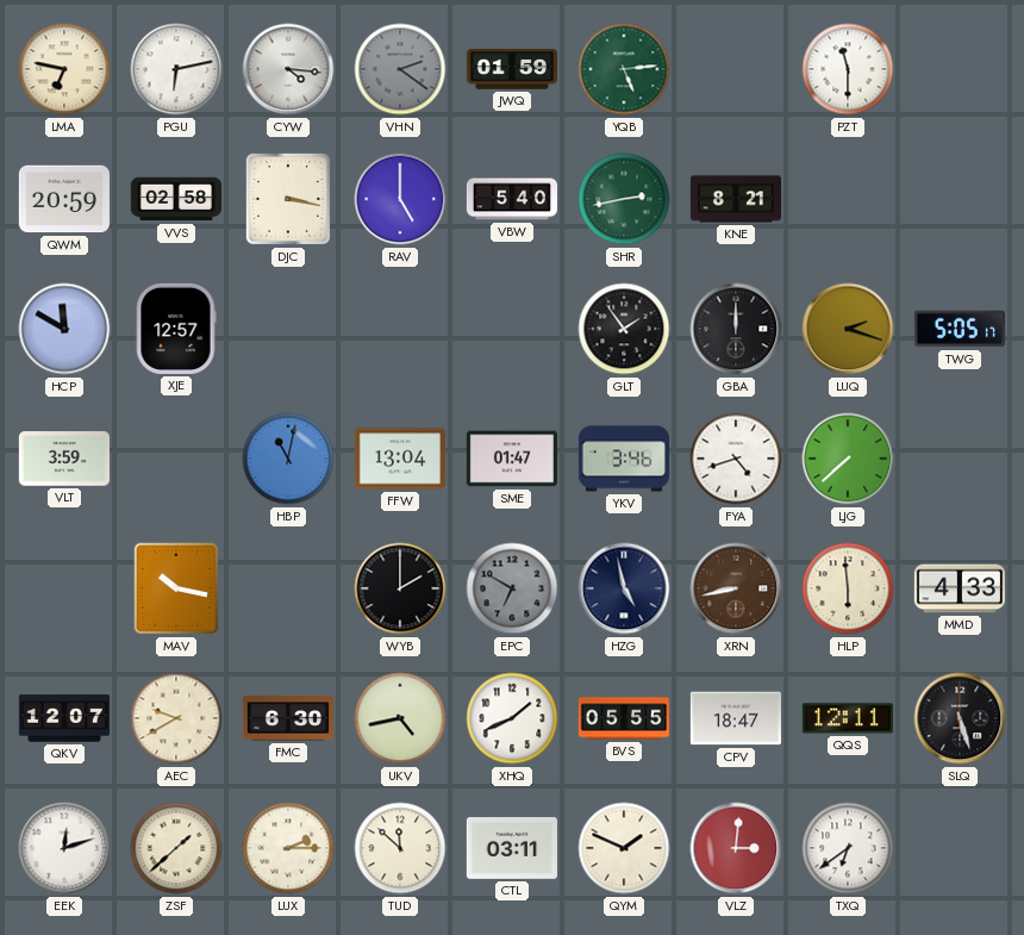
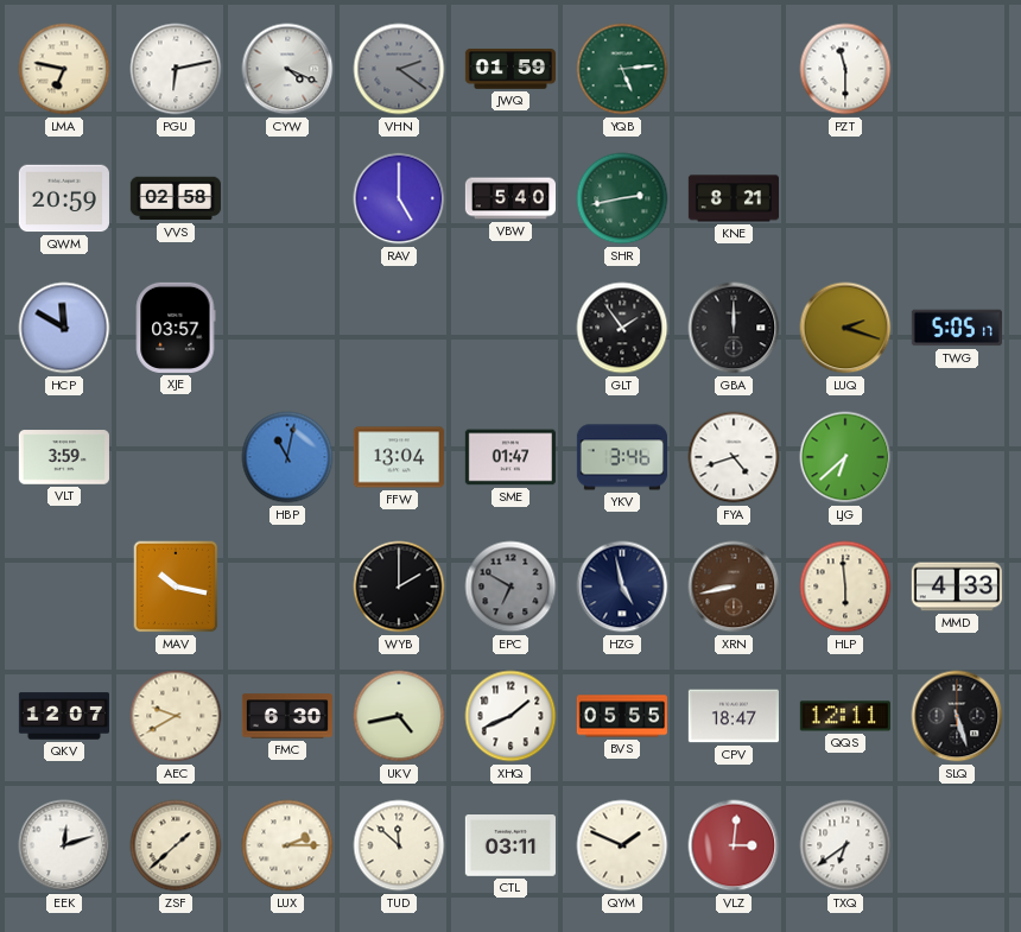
CYW: 4:16 -> 4:19 (287, 69)
DJC: 3:17 -> none (288, 199)
XJE: 12:57 -> 03:57 (176, 328)
LJG: 7:38 -> 6:38 (845, 457)
